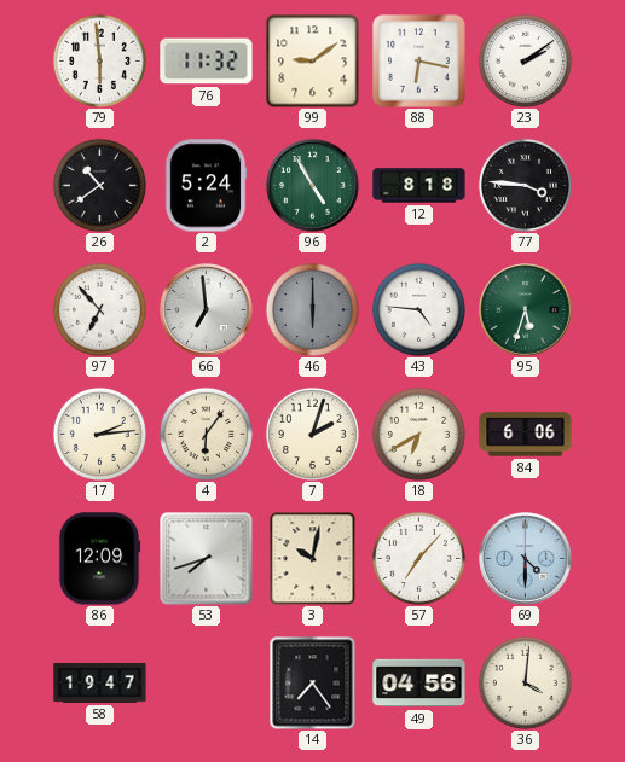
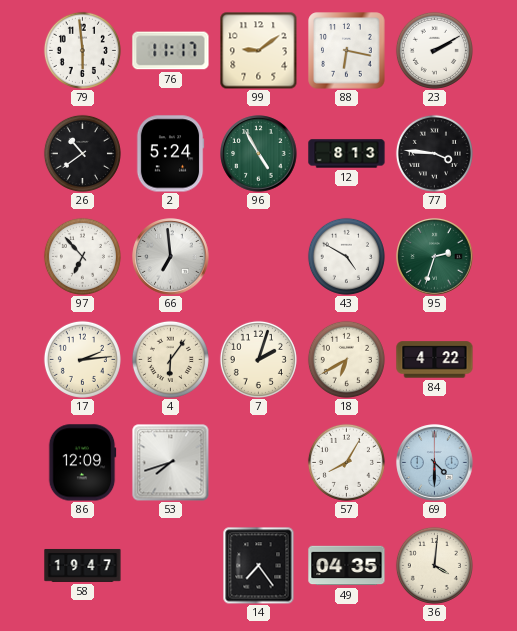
76: 11:32 -> 11:17 (171, 51)
23: 2:09 -> 2:10 (434, 50)
12: 8:18 -> 8:13 (347, 154)
46: 6:00 -> none (312, 309)
43: 4:46 -> 4:50 (346, 256)
95: 5:33 -> 2:33 (435, 257)
84: 6:06 -> 4:22 (435, 360)
3: 10:02 -> none (313, 558)
57: 7:07 -> 8:05 (346, 462)
49: 04:56 -> 04:35 (347, 566)
